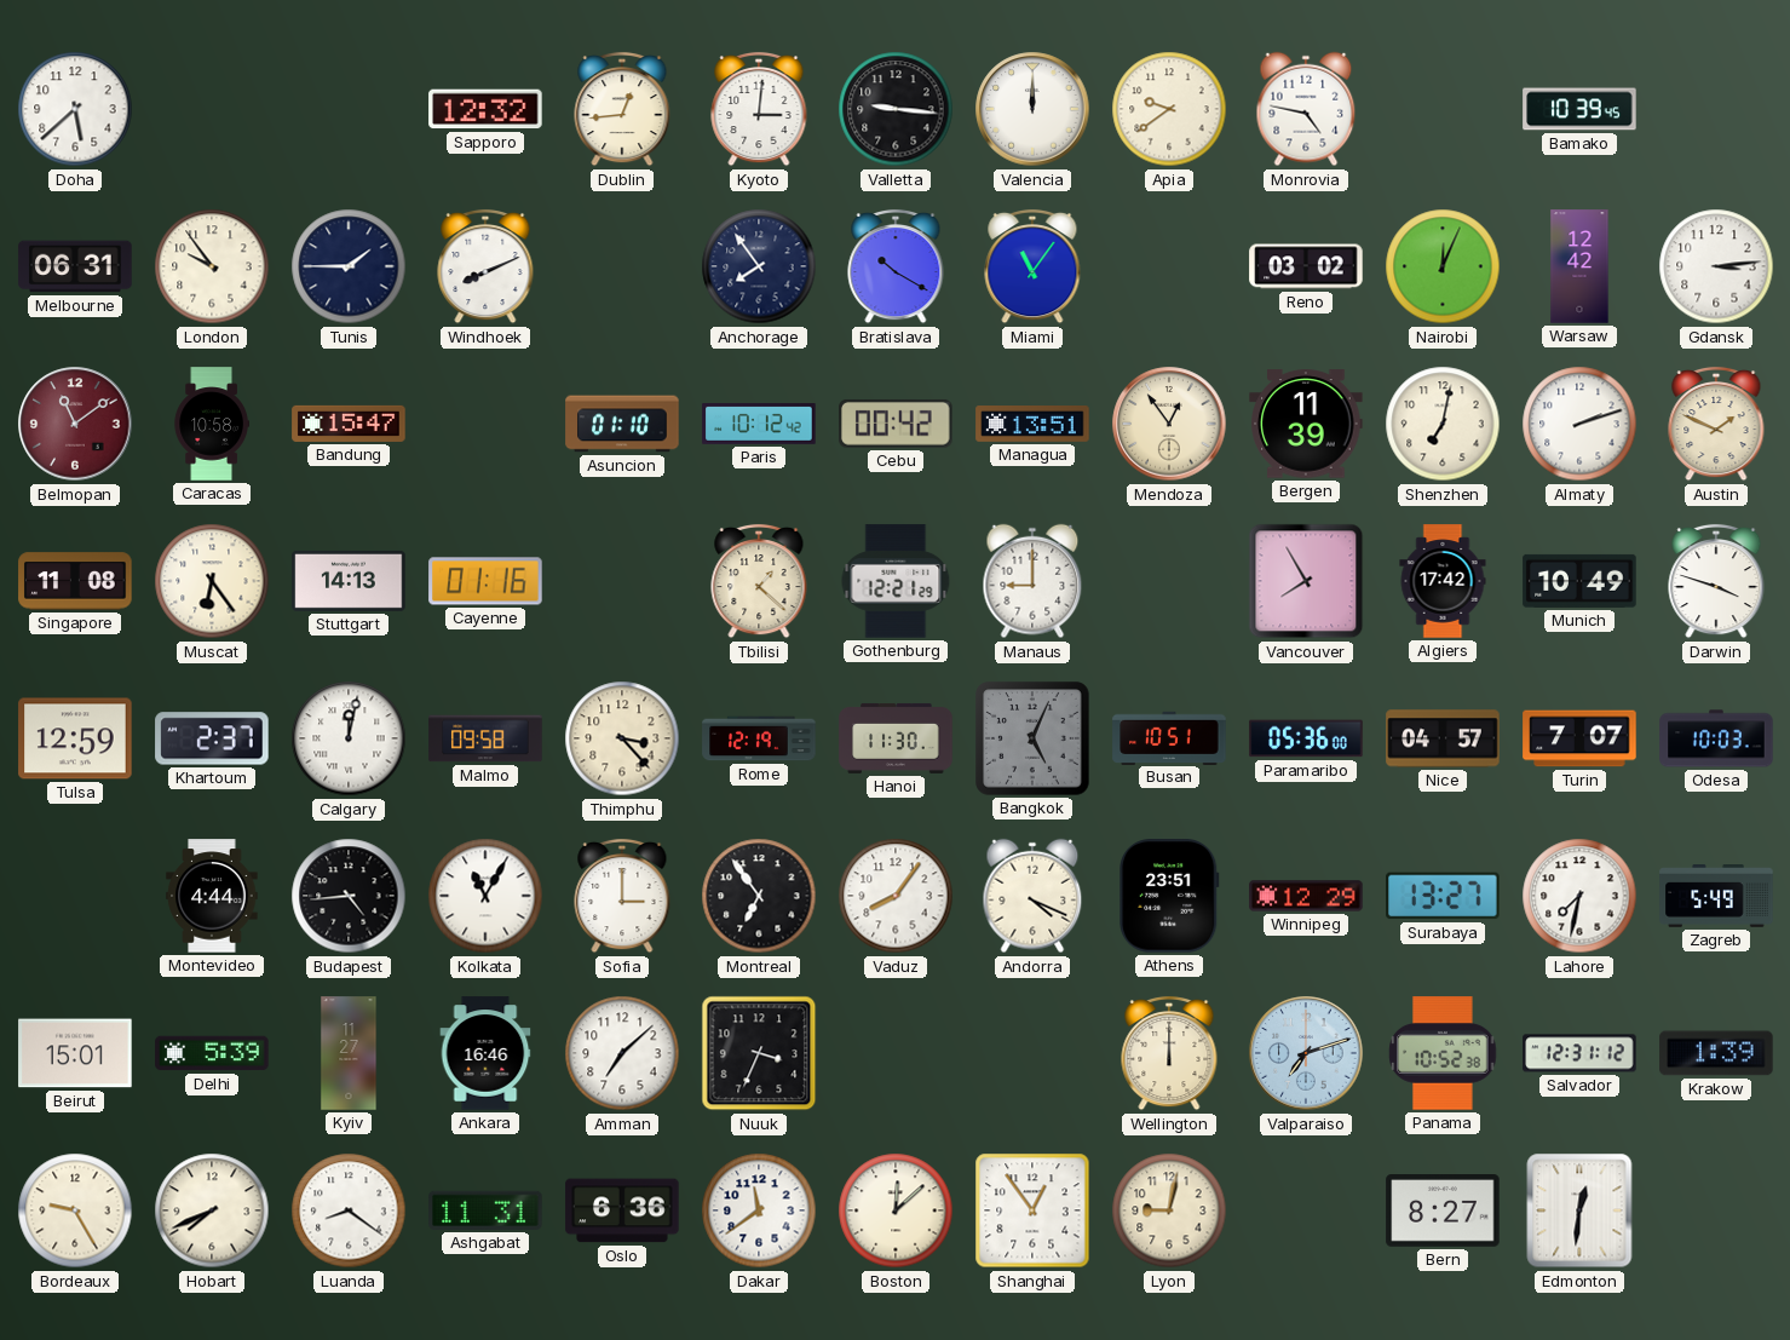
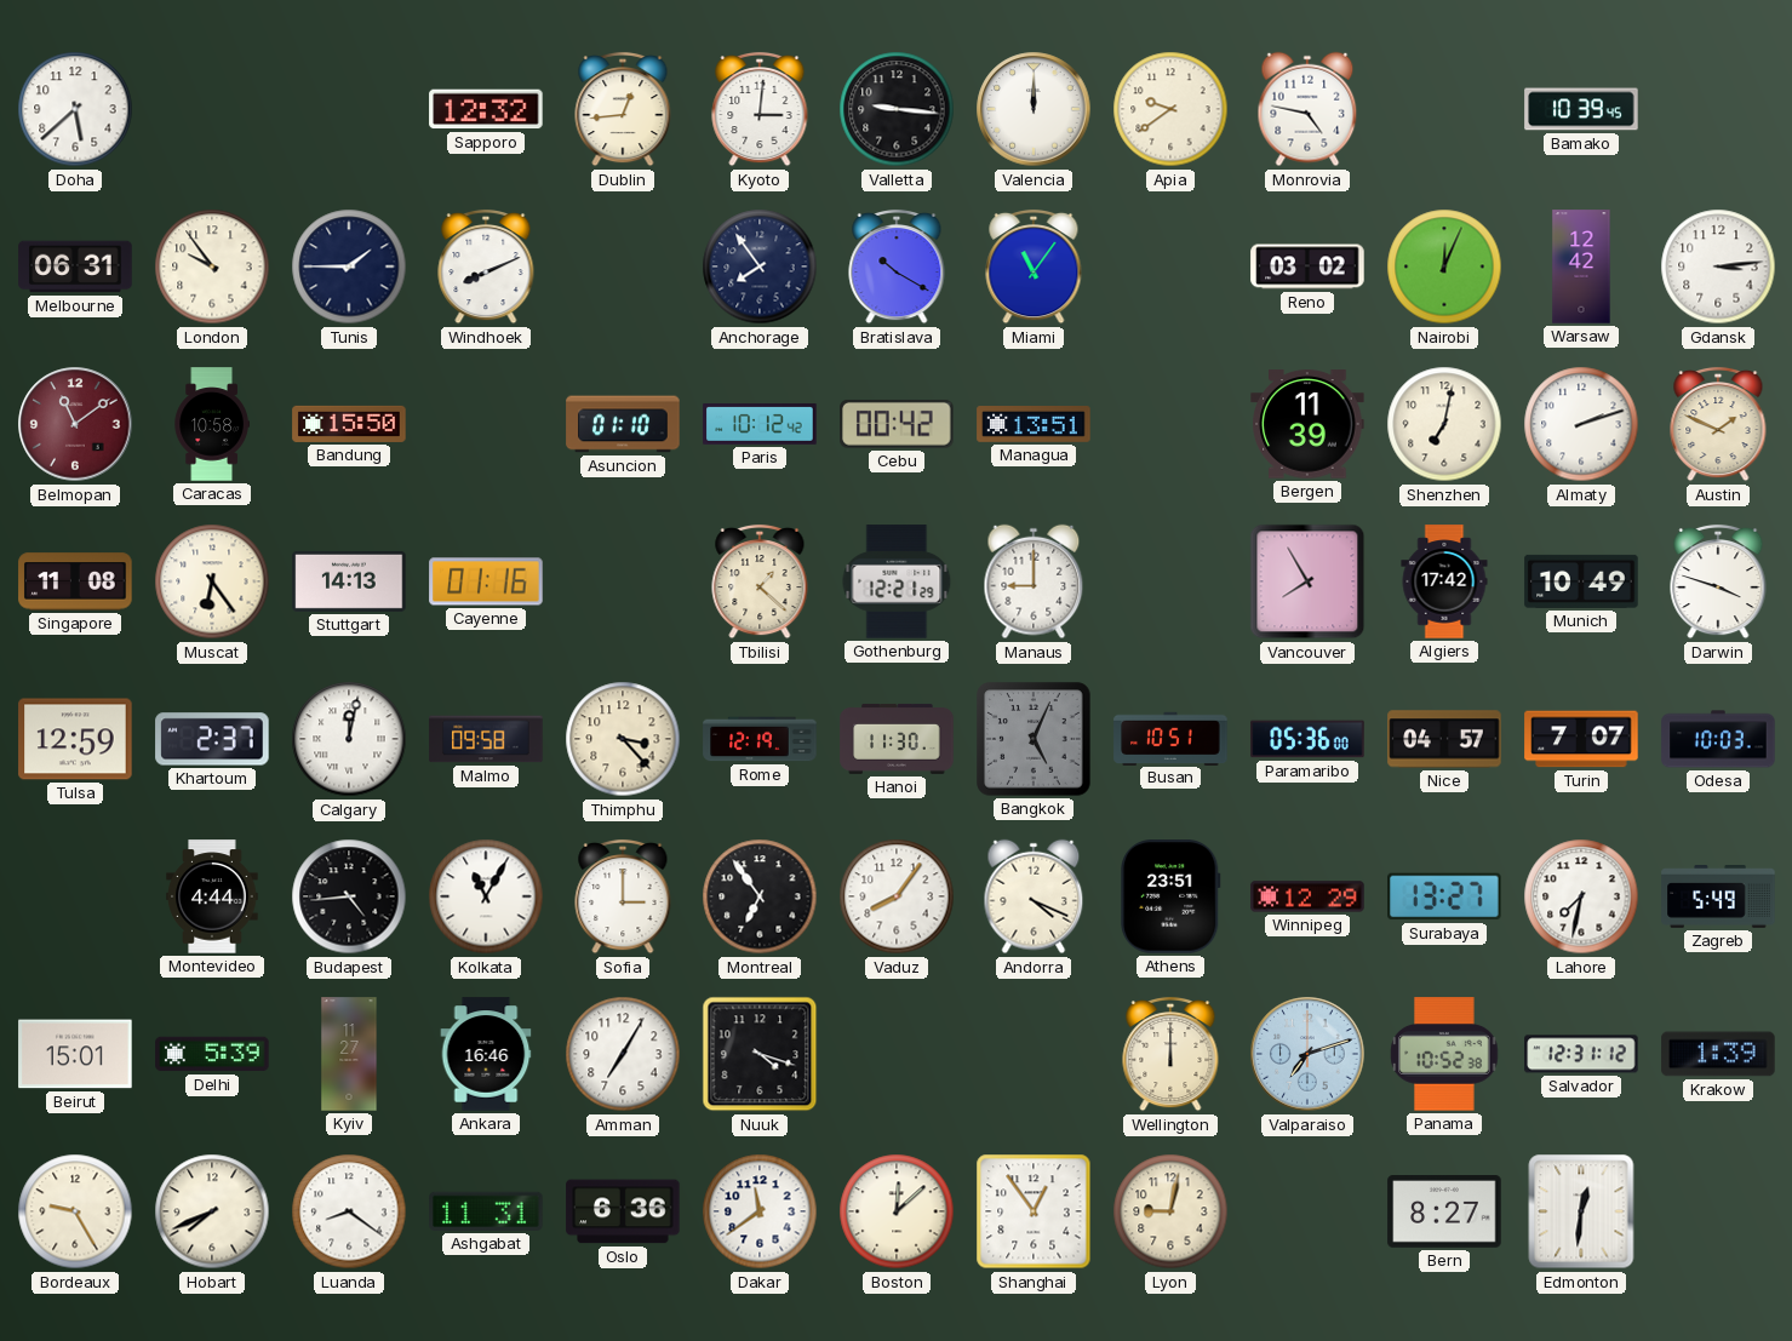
Bandung: 15:47 -> 15:50 (349, 424)
Mendoza: 12:54 -> none (1169, 424)
Amman: 7:08 -> 7:05 (623, 1054)
Nuuk: 3:34 -> 4:18 (760, 1054)
